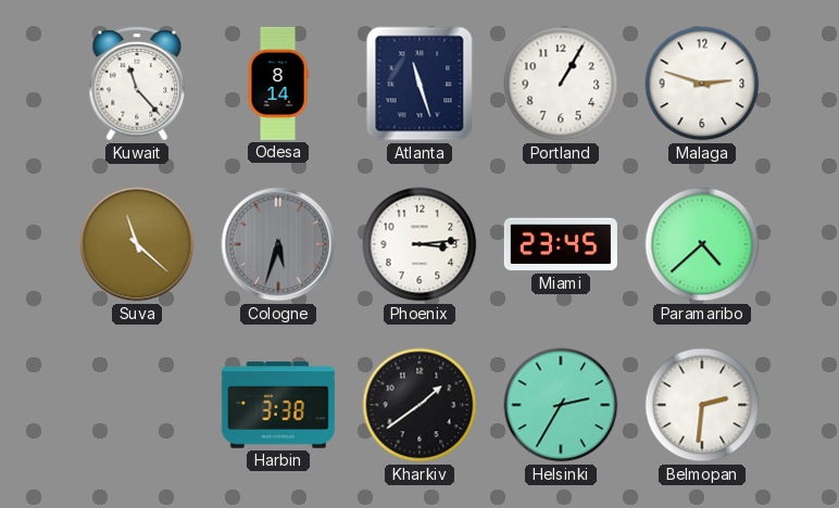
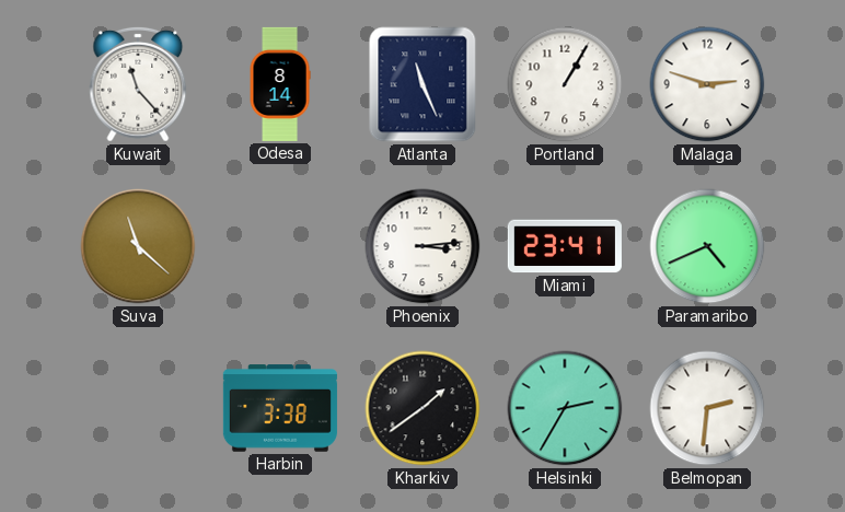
Atlanta: 11:27 -> 11:26 (422, 84)
Cologne: 5:33 -> none (278, 244)
Miami: 23:45 -> 23:41 (565, 246)
Paramaribo: 4:38 -> 4:41 (707, 246)
